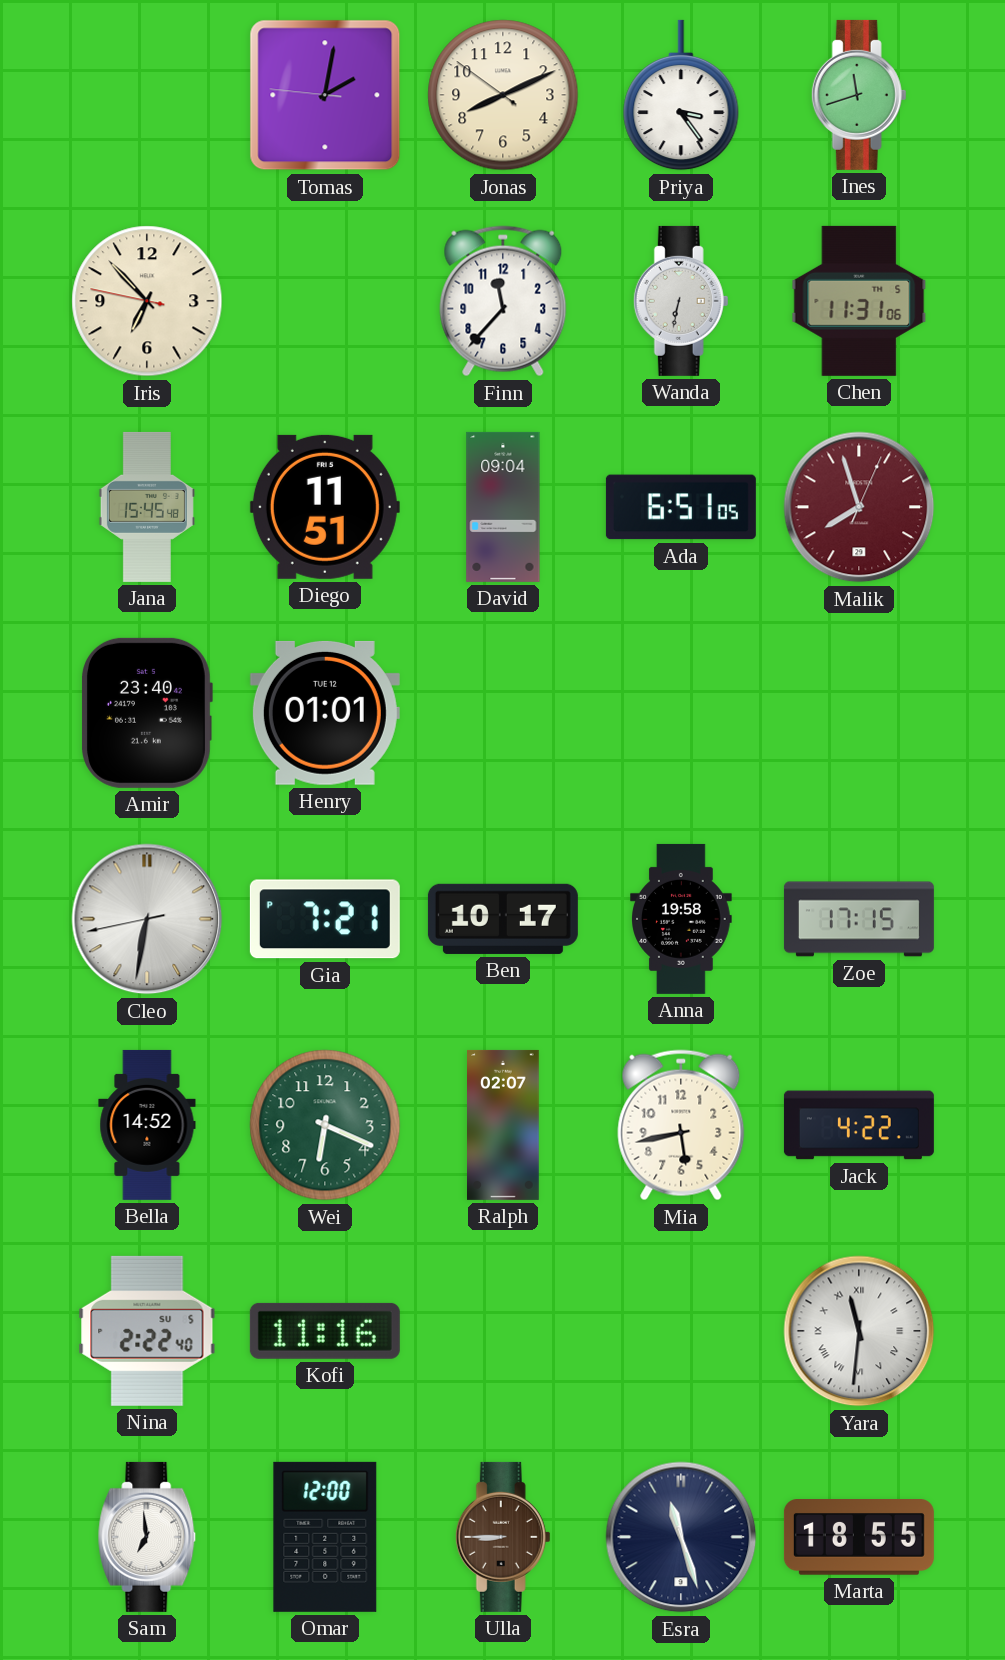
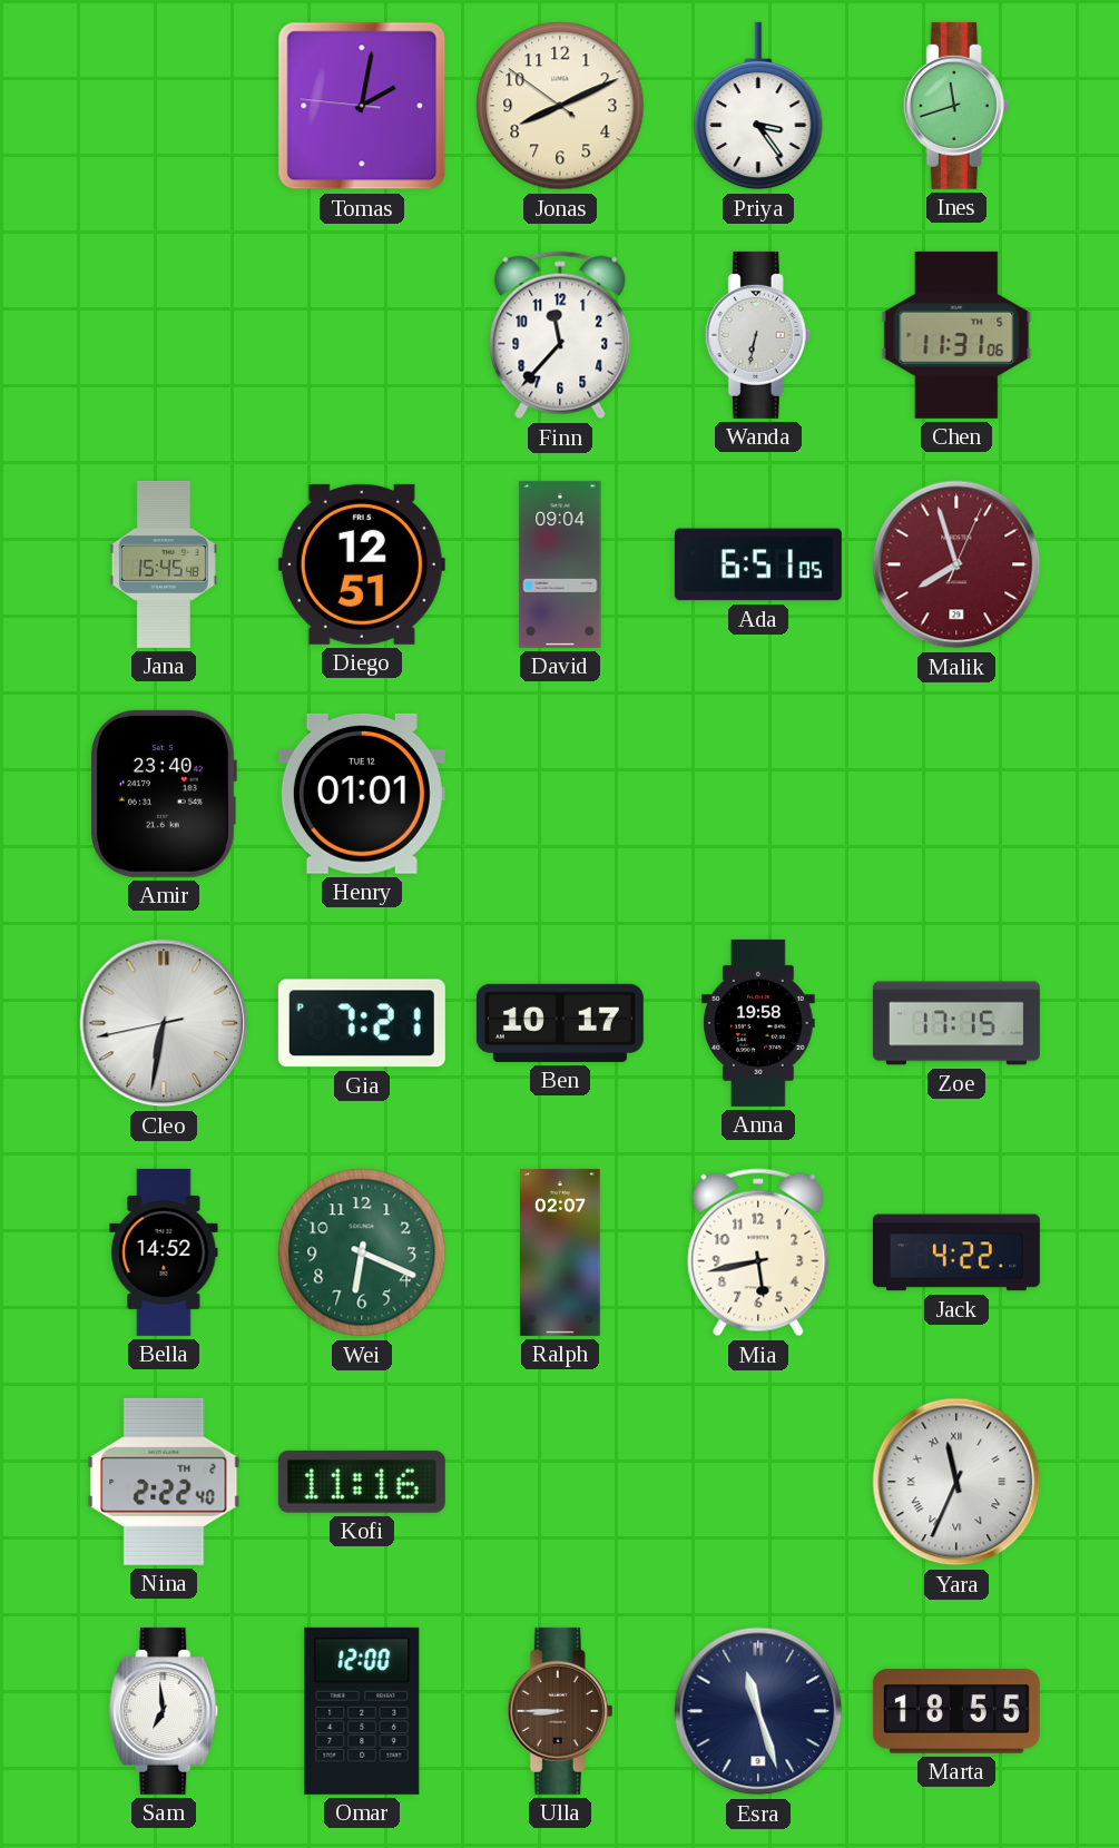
Iris: 6:52 -> none (147, 301)
Diego: 11:51 -> 12:51 (362, 564)
Nina date: SU 5 -> TH 2 (164, 1482)
Yara: 11:31 -> 11:34 (956, 1482)
